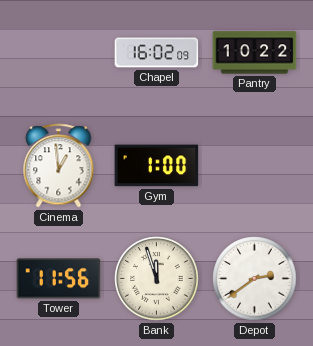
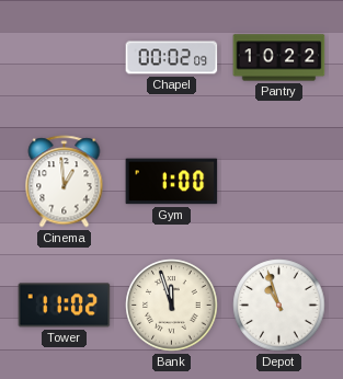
Chapel: 16:02 -> 00:02 (172, 58)
Tower: 11:56 -> 11:02 (65, 306)
Depot: 2:39 -> 10:57 (279, 306)
